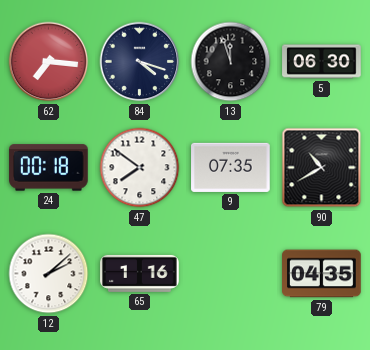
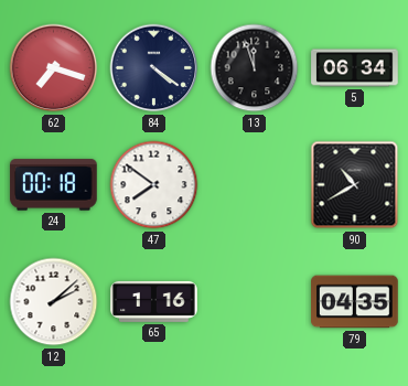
62: 7:16 -> 7:18 (54, 68)
84: 4:18 -> 4:21 (154, 68)
5: 06:30 -> 06:34 (355, 68)
9: 07:35 -> none (231, 167)
